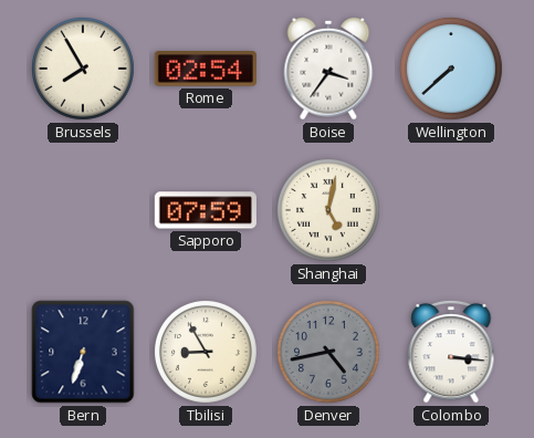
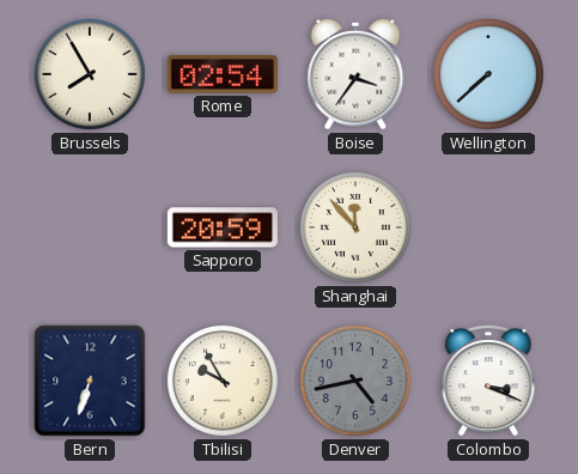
Sapporo: 07:59 -> 20:59 (223, 227)
Shanghai: 5:02 -> 11:53 (355, 227)
Tbilisi: 8:55 -> 9:55 (223, 381)
Colombo: 3:16 -> 3:19 (488, 381)
